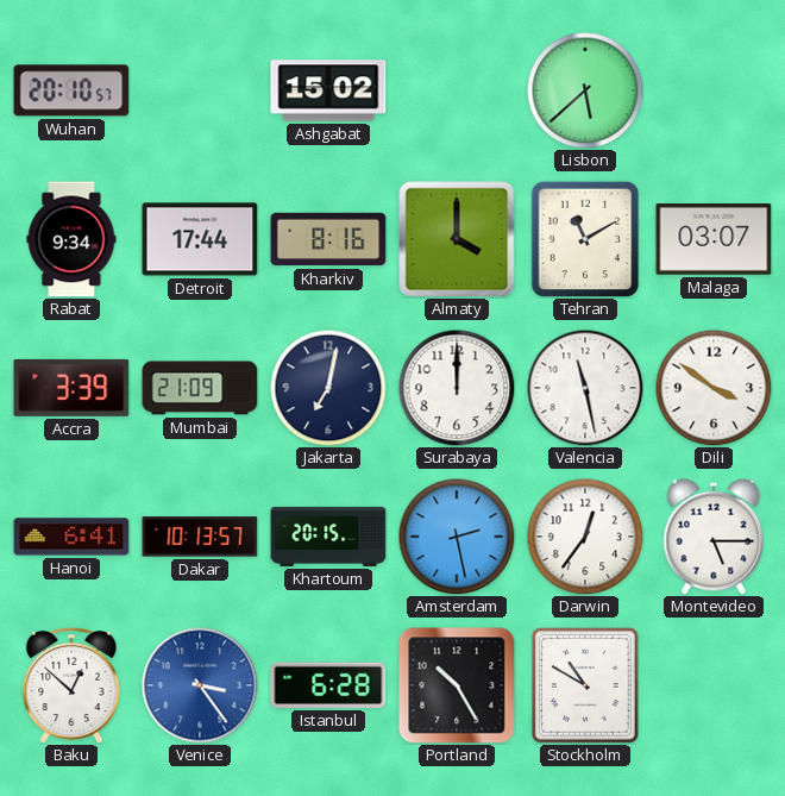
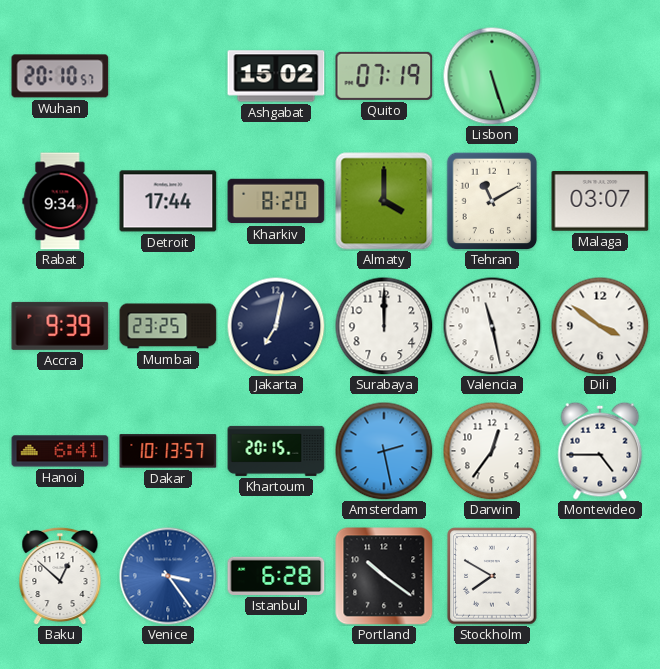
Quito: none -> 07:19 (384, 76)
Lisbon: 5:38 -> 5:27 (492, 76)
Kharkiv: 8:16 -> 8:20 (276, 201)
Accra: 3:39 -> 9:39 (60, 326)
Mumbai: 21:09 -> 23:25 (168, 326)
Montevideo: 5:15 -> 4:45 (600, 451)
Portland: 10:25 -> 10:21 (384, 576)
Stockholm: 10:50 -> 7:50 (492, 576)
